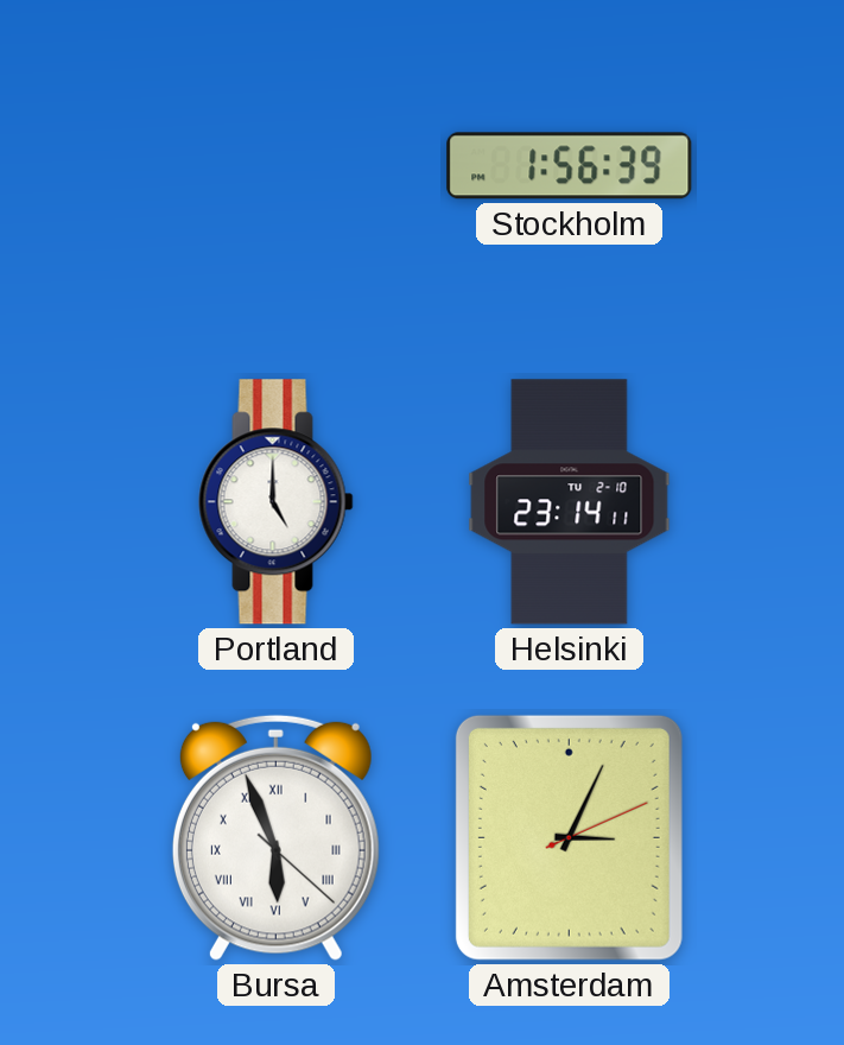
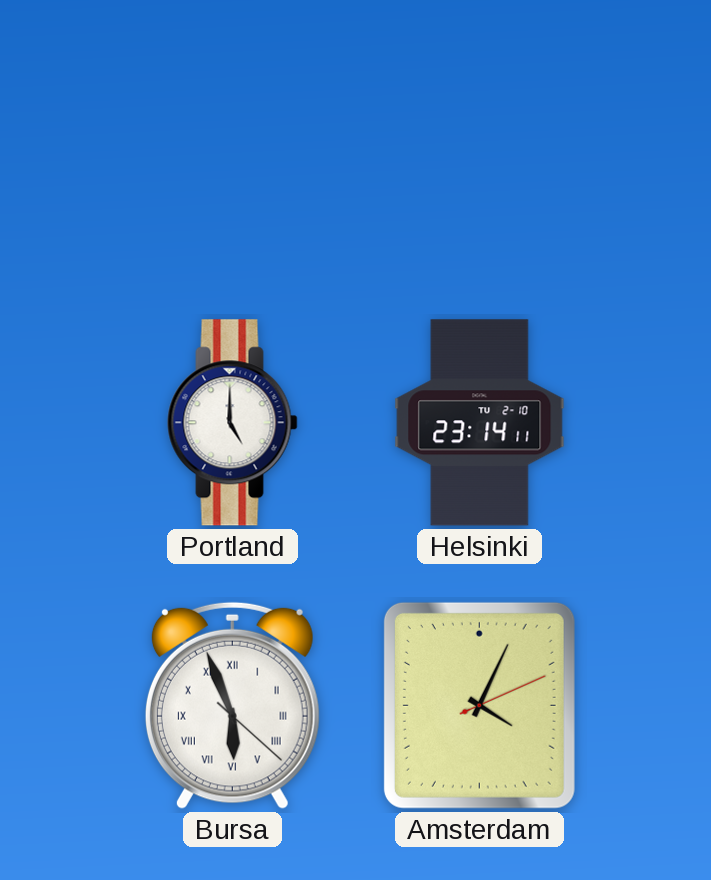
Stockholm: 1:56 -> none (570, 166)
Amsterdam: 3:04 -> 4:04 (479, 705)
